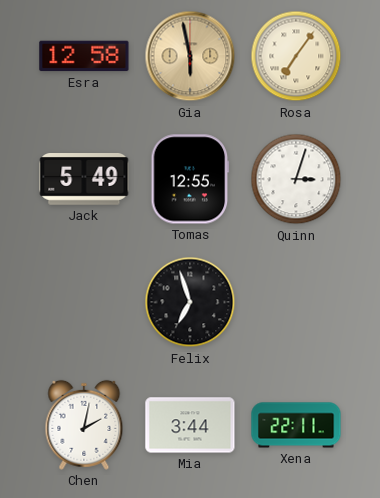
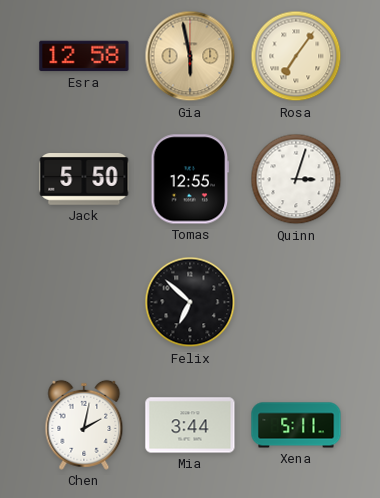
Jack: 5:49 -> 5:50 (84, 180)
Felix: 6:57 -> 6:52 (190, 302)
Xena: 22:11 -> 5:11 (296, 425)
